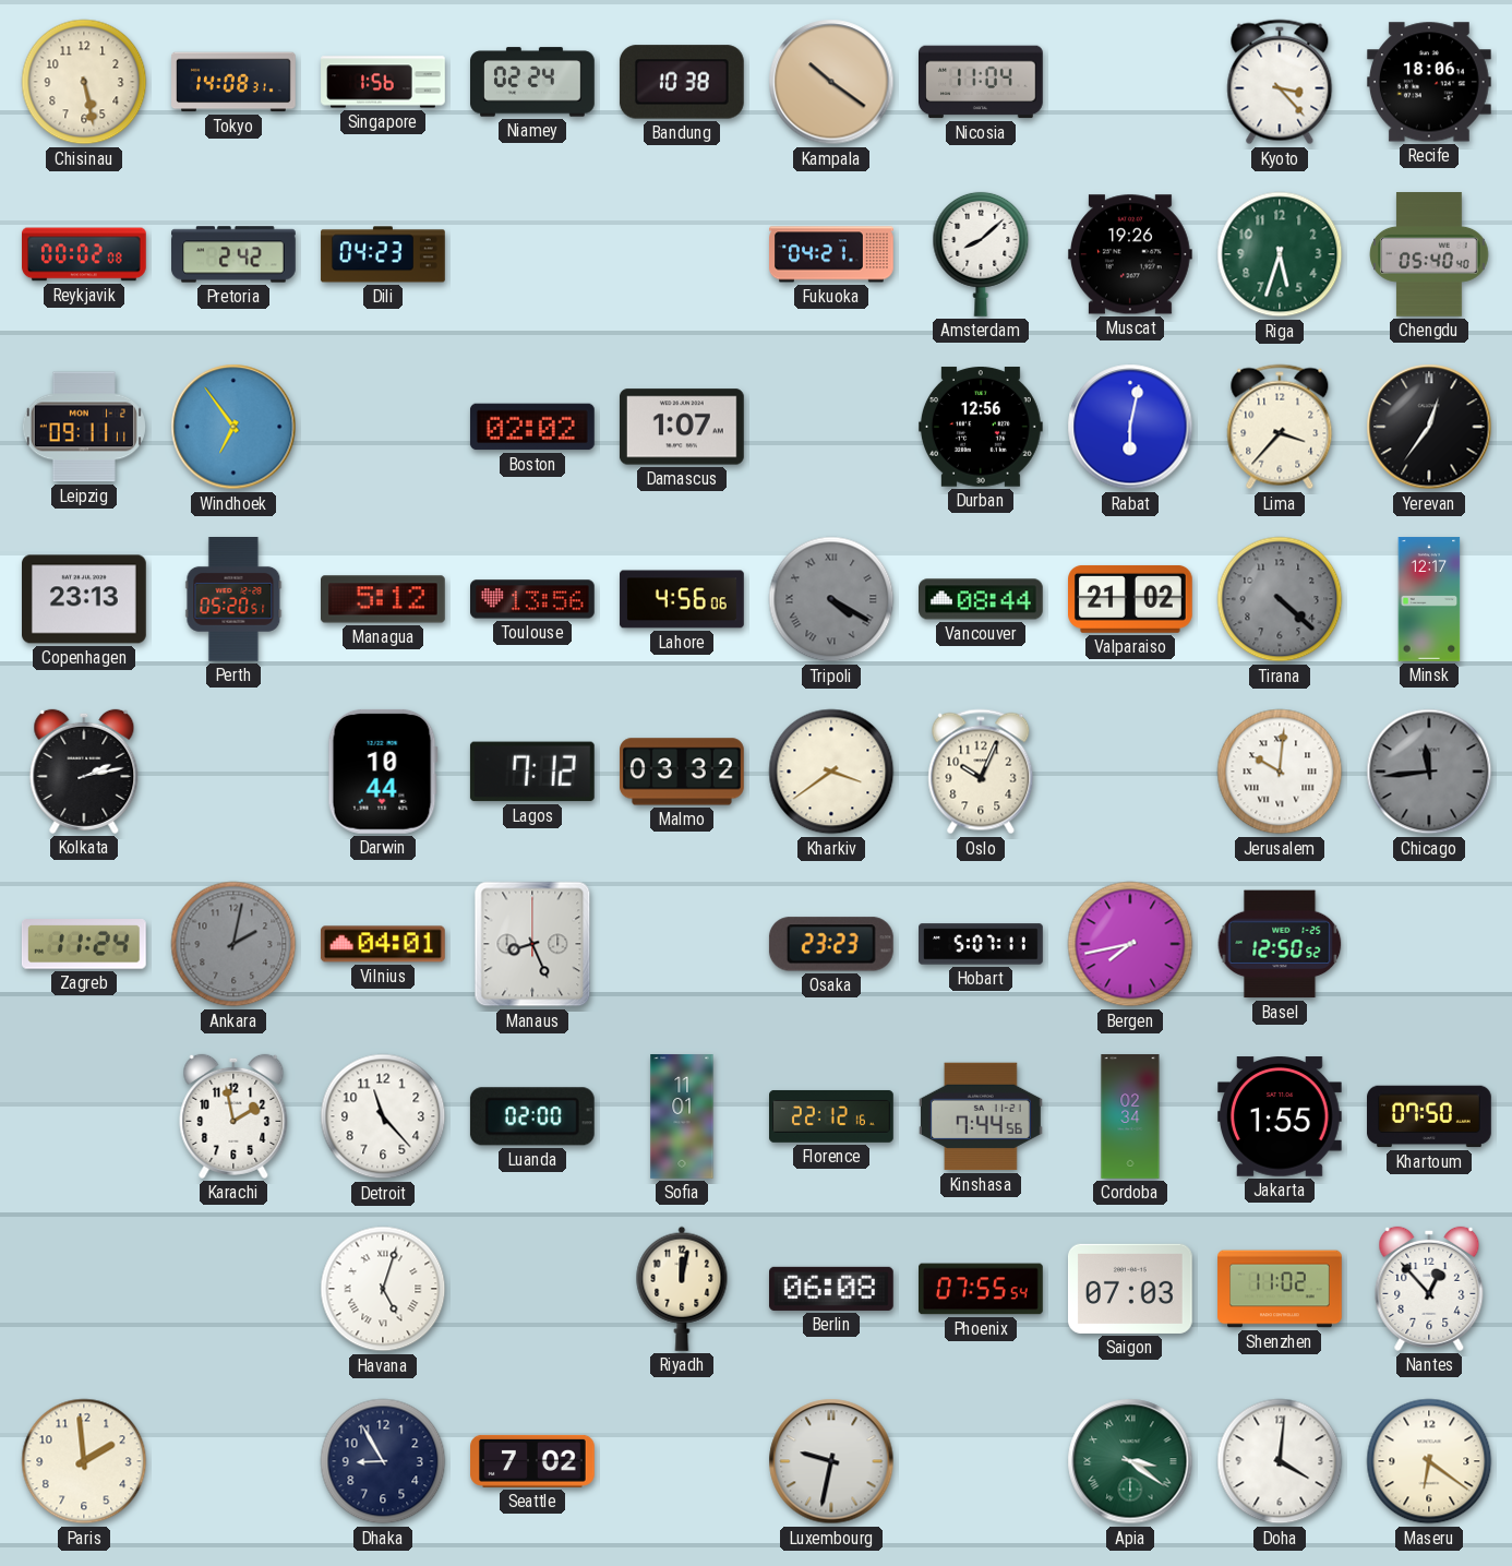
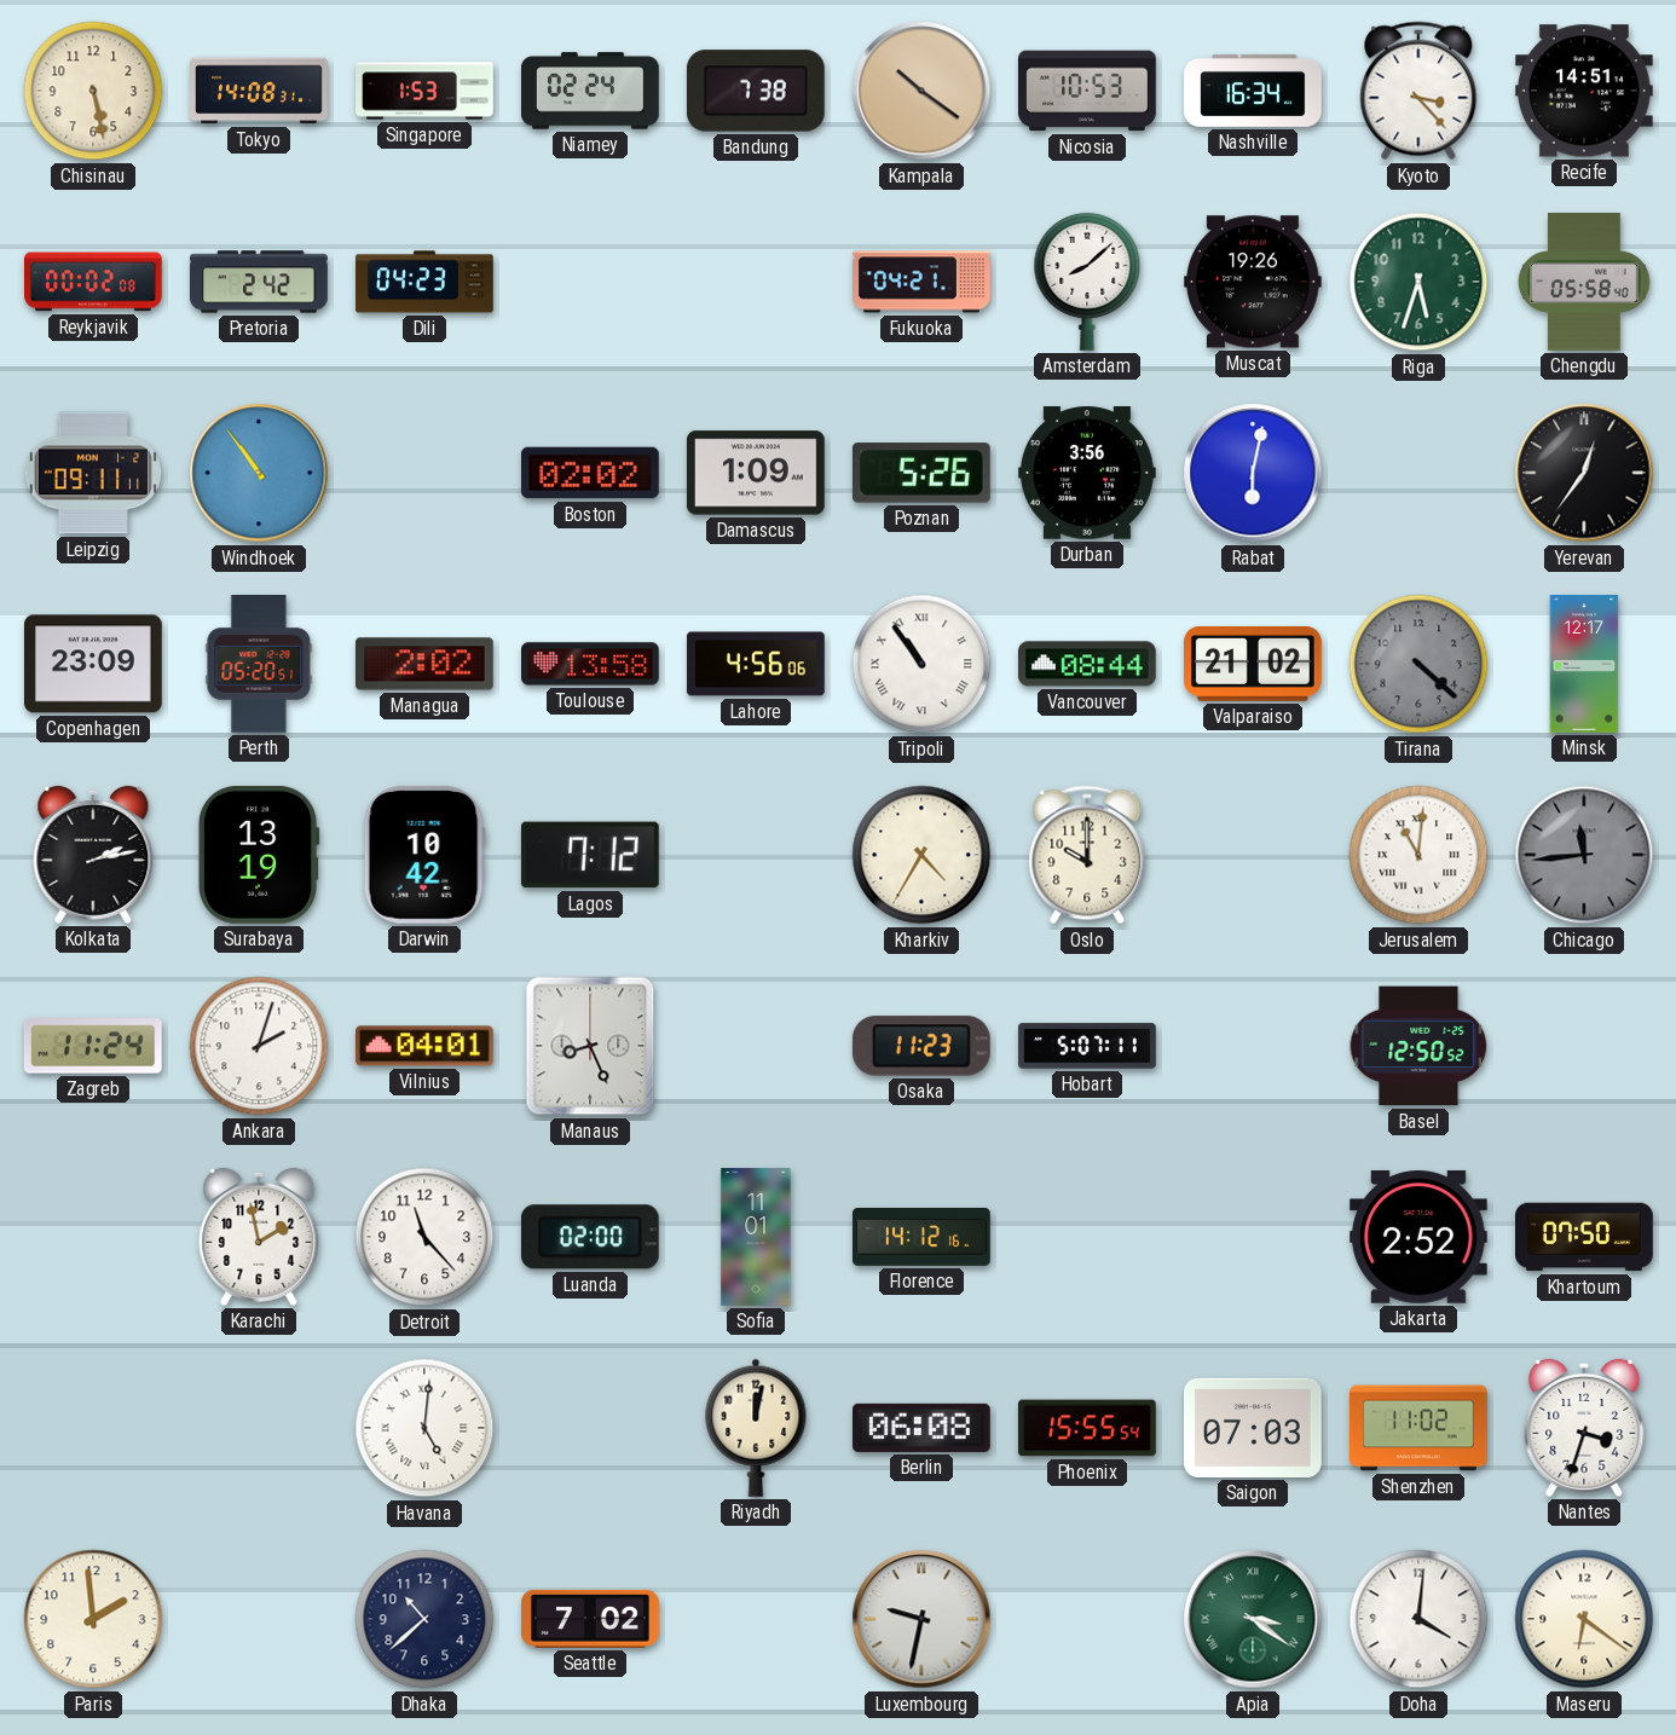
Singapore: 1:56 -> 1:53 (424, 91)
Bandung: 10:38 -> 7:38 (756, 91)
Nicosia: 11:04 -> 10:53 (1088, 91)
Nashville: none -> 16:34 (1254, 91)
Recife: 18:06 -> 14:51 (1584, 91)
Chengdu: 05:40 -> 05:58 (1584, 283)
Windhoek: 6:54 -> 10:54 (259, 473)
Damascus: 1:07 -> 1:09 (756, 473)
Poznan: none -> 5:26 (921, 473)
Durban: 12:56 -> 3:56 (1088, 473)
Lima: 3:37 -> none (1280, 427)
Copenhagen: 23:13 -> 23:09 (94, 664)
Managua: 5:12 -> 2:02 (426, 664)
Toulouse: 13:56 -> 13:58 (591, 664)
Tripoli: 4:20 -> 10:54 (921, 664)
Tripoli dial: grey -> white (921, 664)
Surabaya: none -> 13:19 (259, 855)
Darwin: 10:44 -> 10:42 (424, 855)
Malmo: 03:32 -> none (683, 772)
Kharkiv: 3:39 -> 4:35 (921, 855)
Oslo: 10:04 -> 10:00 (1087, 855)
Jerusalem: 10:01 -> 11:01 (1418, 855)
Ankara: 2:02 -> 2:03 (259, 1046)
Ankara dial: grey -> white (259, 1046)
Osaka: 23:23 -> 11:23 (921, 1046)
Bergen: 7:43 -> none (1130, 944)
Florence: 22:12 -> 14:12 (921, 1237)
Kinshasa: 7:44 -> none (982, 1116)
Cordoba: 02:34 -> none (1130, 1116)
Jakarta: 1:55 -> 2:52 (1420, 1237)
Havana: 5:03 -> 5:01 (424, 1428)
Phoenix: 07:55 -> 15:55 (1088, 1428)
Nantes: 12:53 -> 3:33 (1584, 1428)
Dhaka: 8:55 -> 10:38 (424, 1619)
